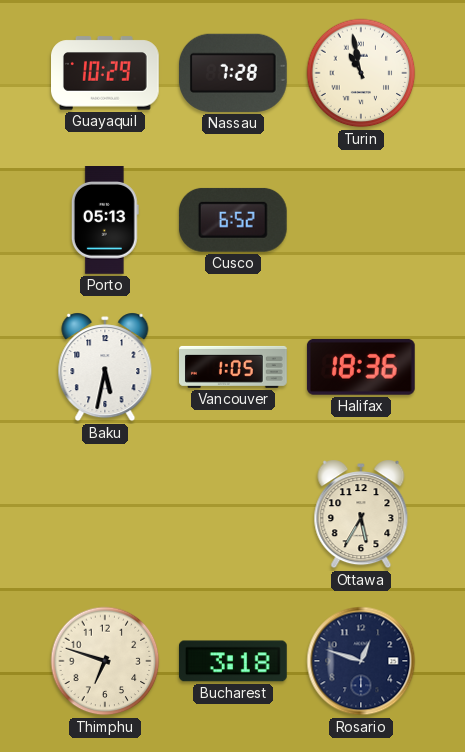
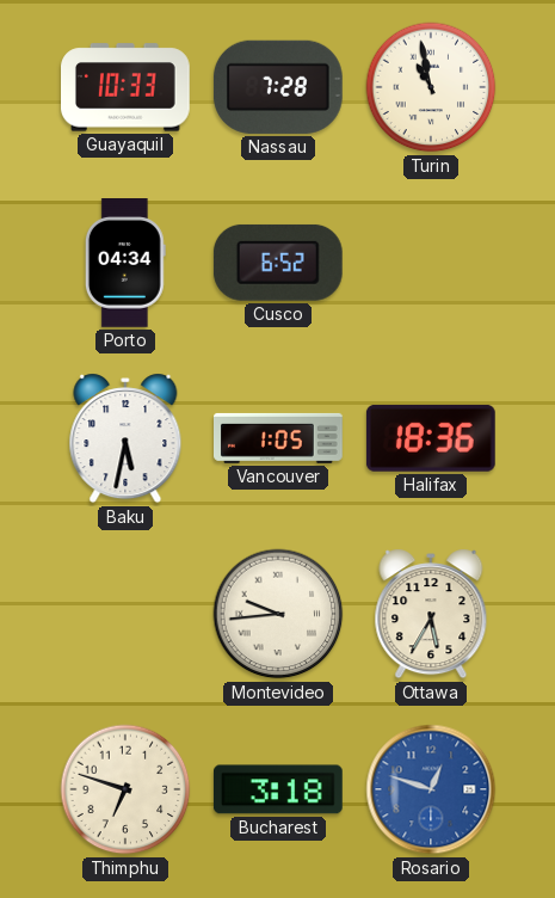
Guayaquil: 10:29 -> 10:33 (127, 87)
Porto: 05:13 -> 04:34 (125, 264)
Montevideo: none -> 9:44 (278, 614)
Rosario dial: navy -> blue (431, 789)
